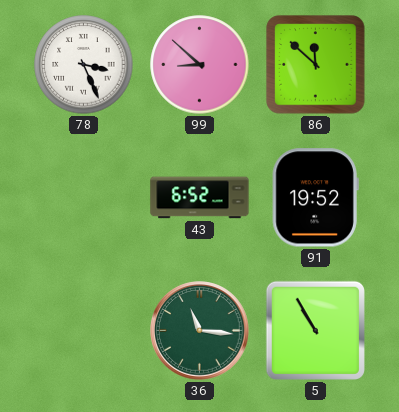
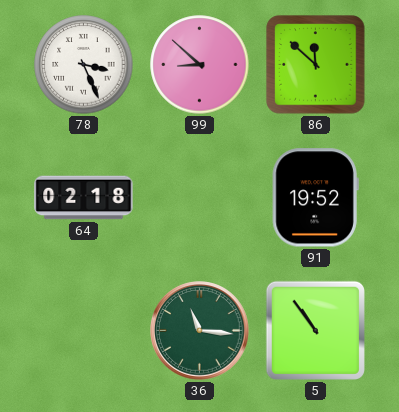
64: none -> 02:18 (84, 198)
43: 6:52 -> none (200, 198)
5: 10:55 -> 10:54 (315, 330)
